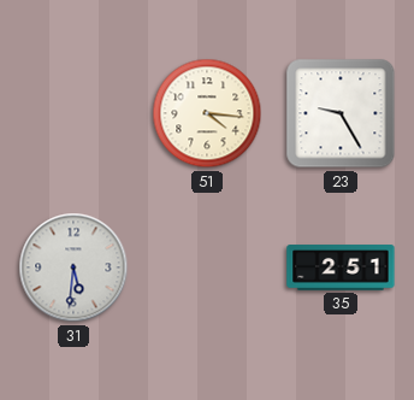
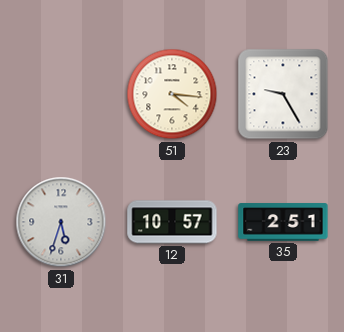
31: 5:31 -> 5:33 (61, 222)
12: none -> 10:57 (172, 222)
